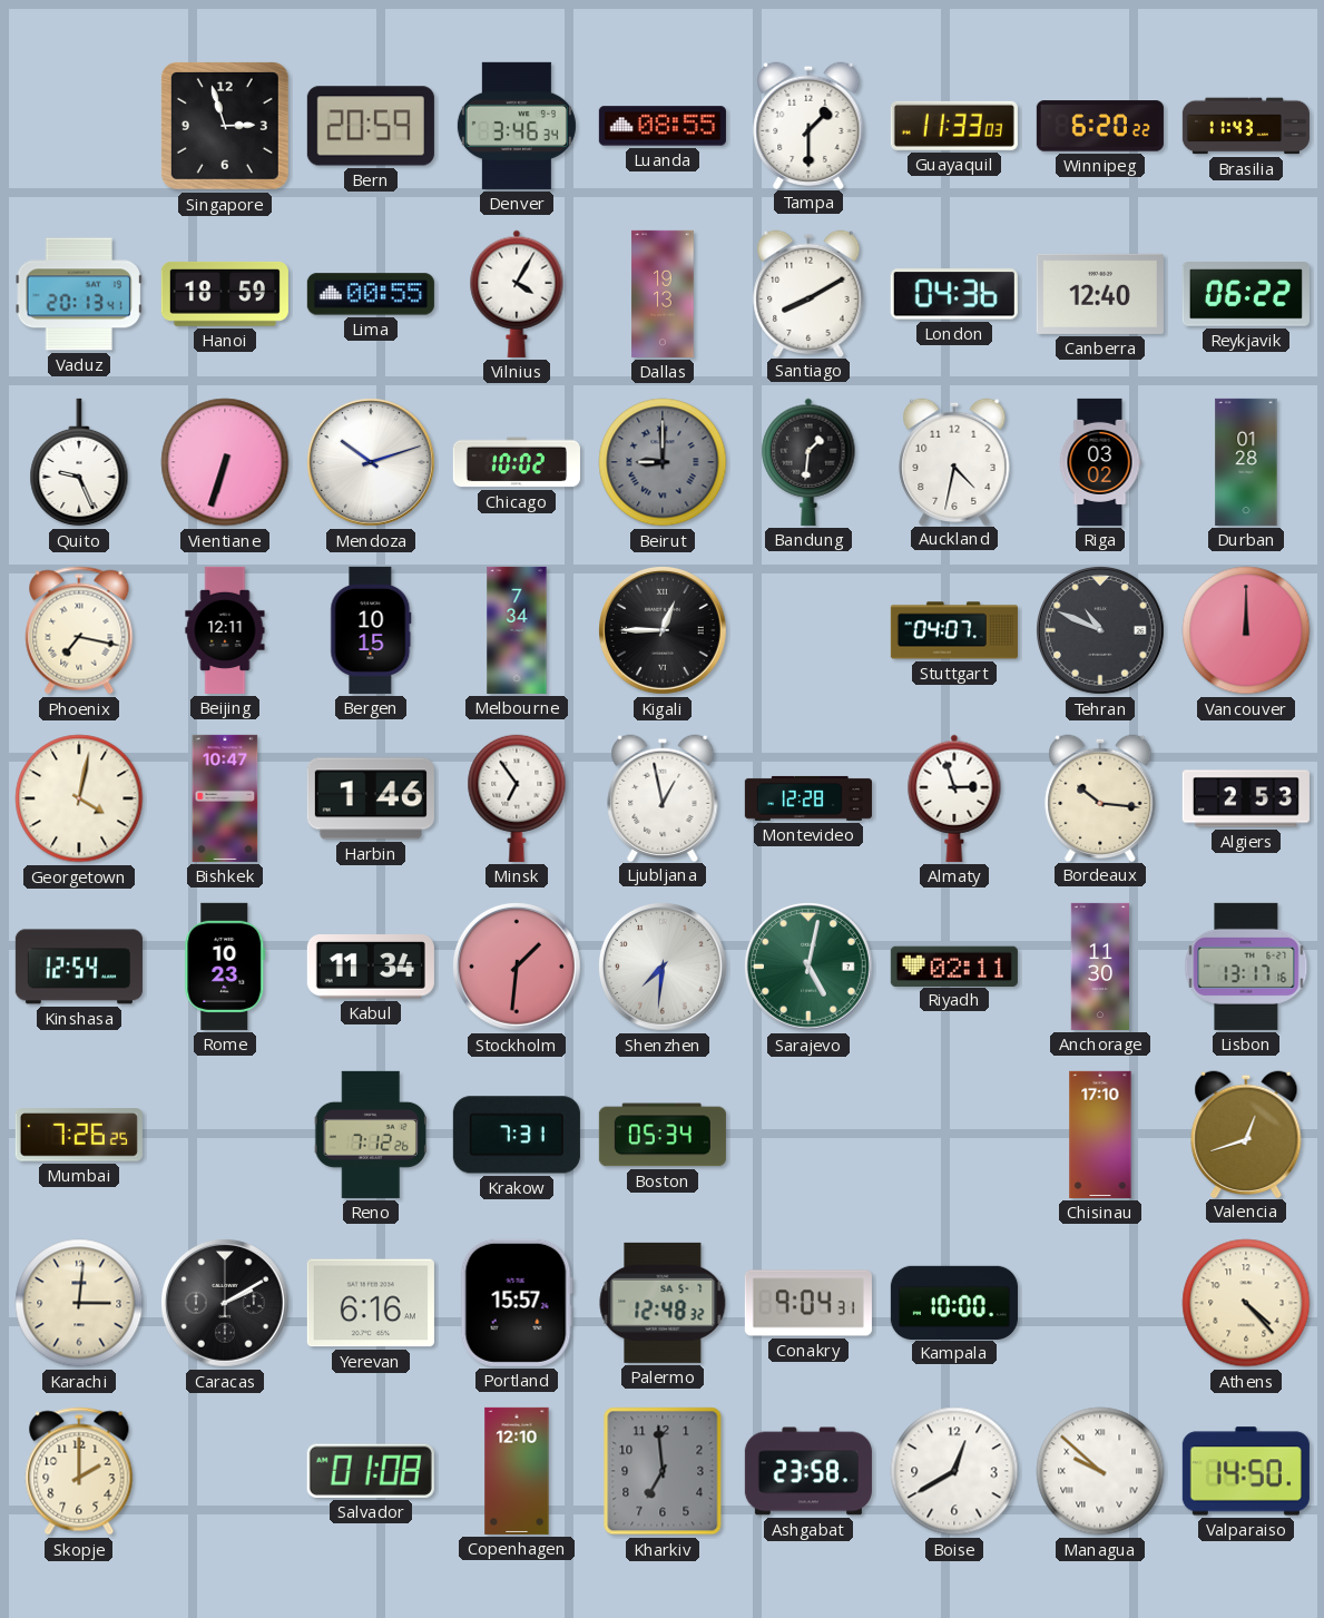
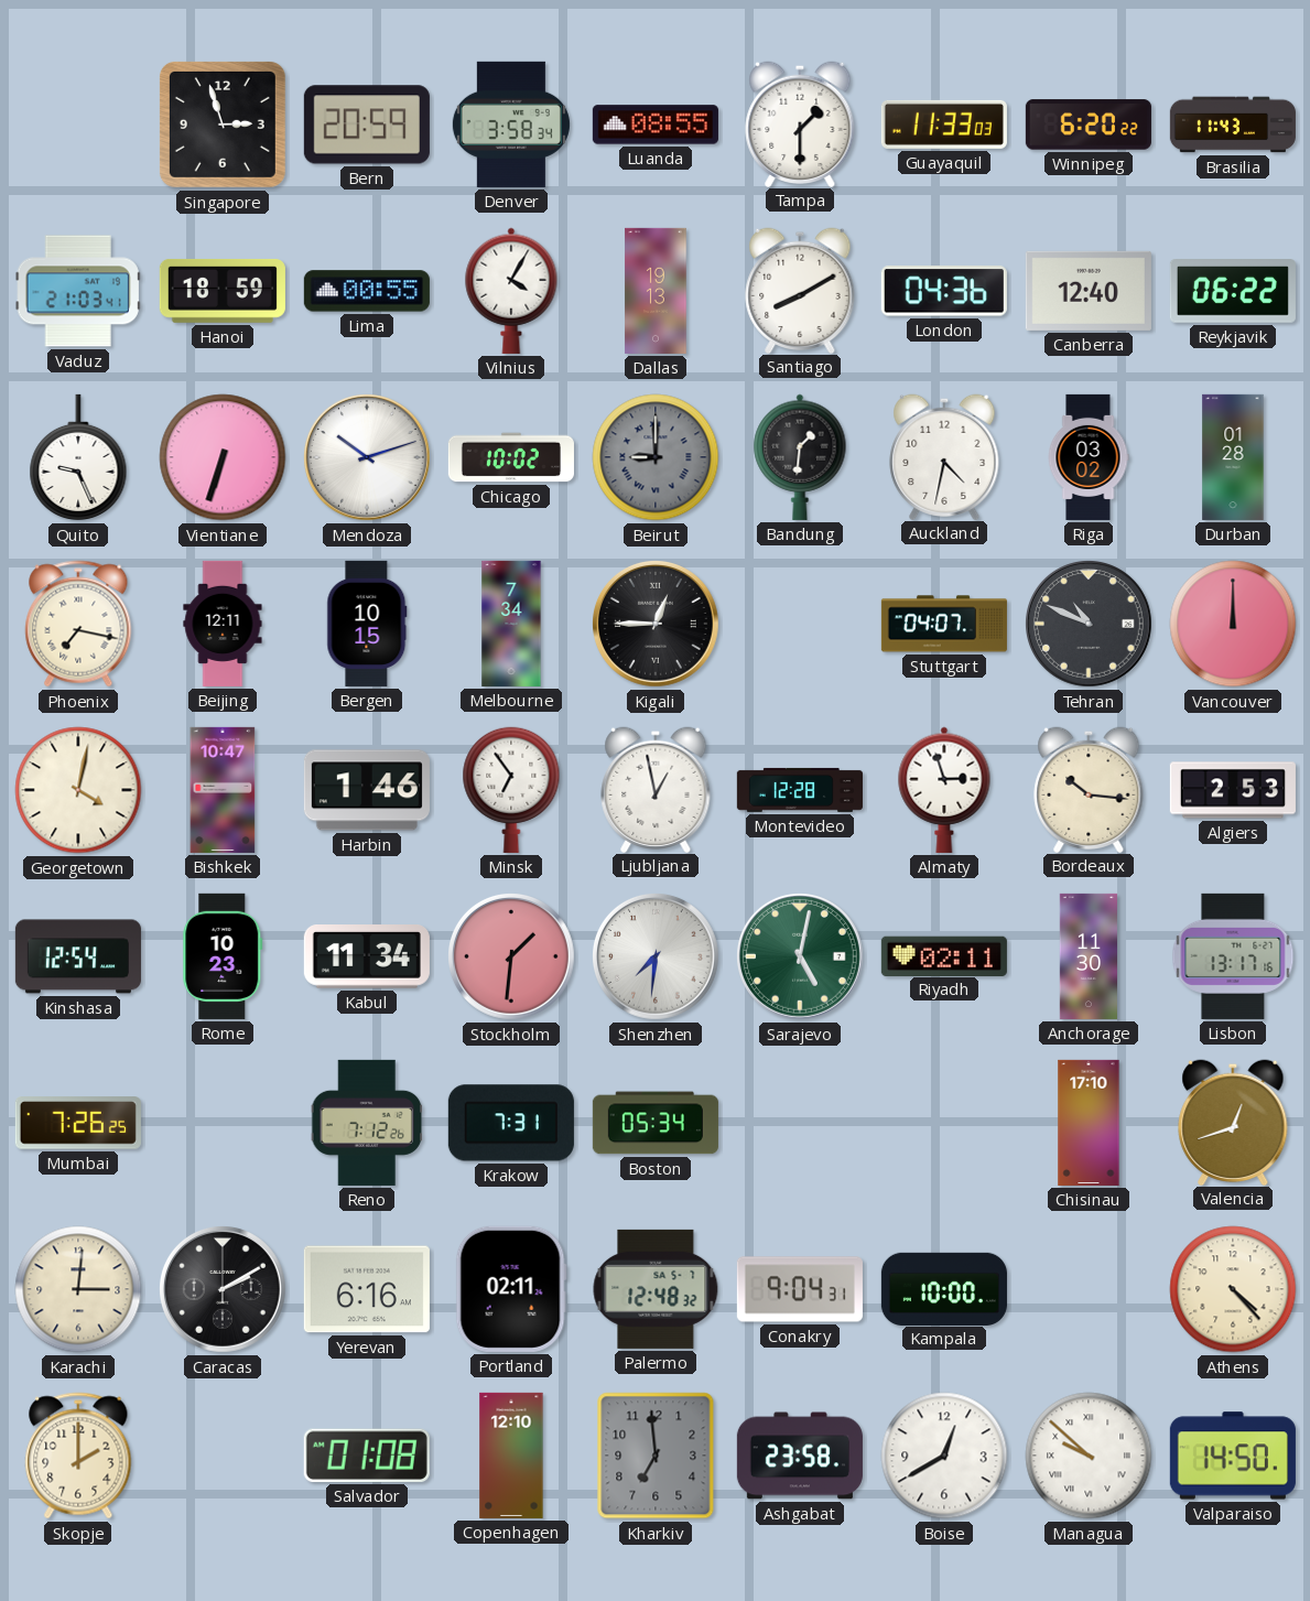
Denver: 3:46 -> 3:58 (511, 125)
Vaduz: 20:13 -> 21:03 (78, 291)
Portland: 15:57 -> 02:11 (511, 1289)
